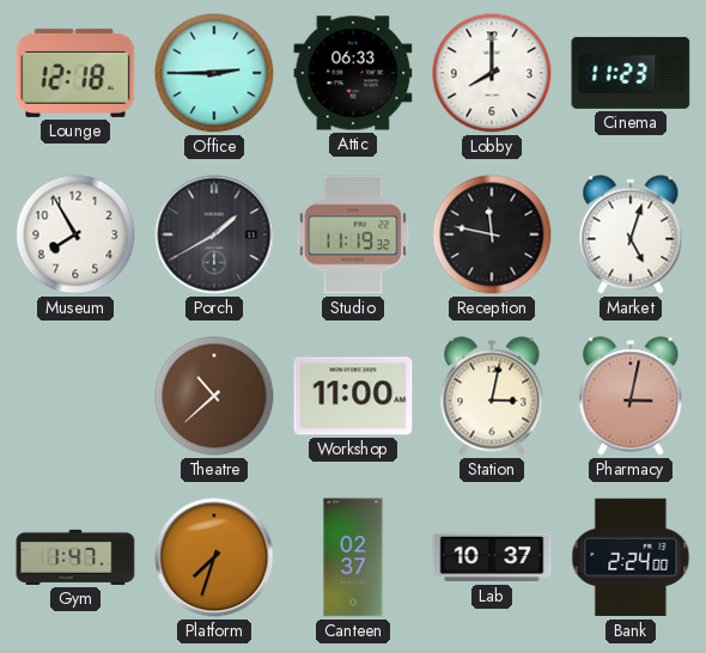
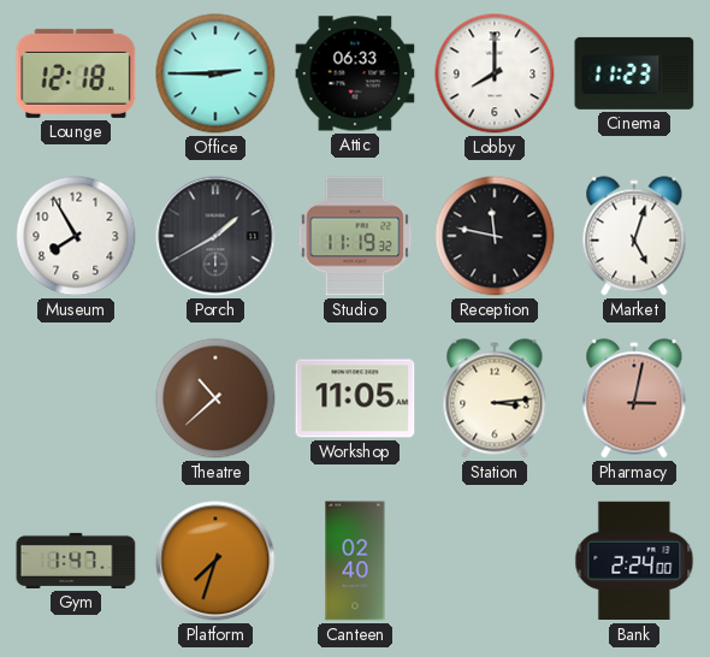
Workshop: 11:00 -> 11:05 (355, 398)
Station: 3:02 -> 3:14 (495, 398)
Canteen: 02:37 -> 02:40 (355, 561)
Lab: 10:37 -> none (492, 557)
